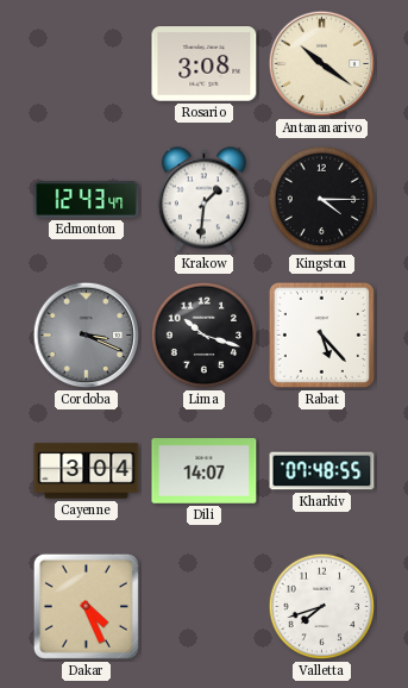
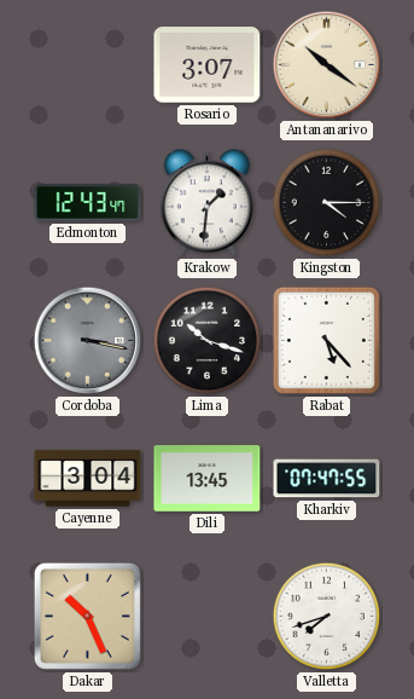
Rosario: 3:08 -> 3:07 (208, 65)
Cordoba: 3:19 -> 3:17 (88, 341)
Dili: 14:07 -> 13:45 (208, 479)
Kharkiv: 07:48 -> 07:47 (327, 479)
Dakar: 4:26 -> 10:26 (87, 616)
